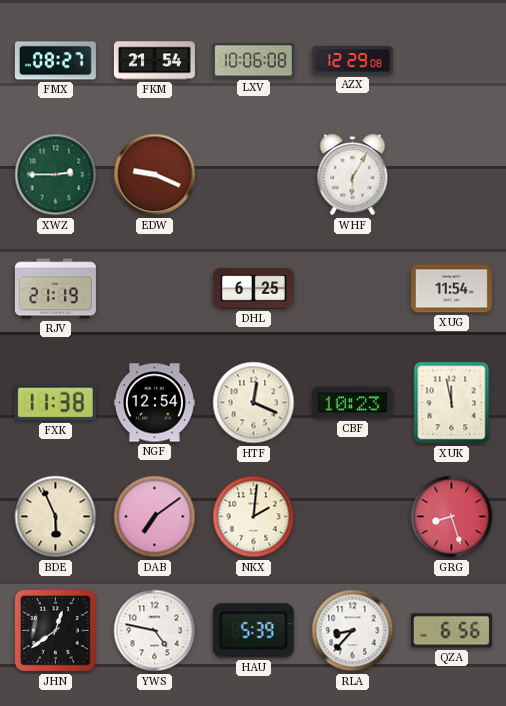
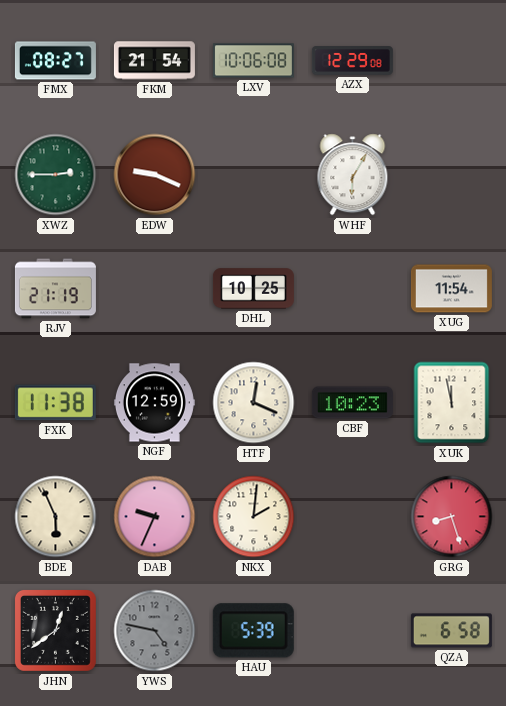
DHL: 6:25 -> 10:25 (253, 289)
NGF: 12:54 -> 12:59 (154, 403)
DAB: 7:09 -> 9:34 (155, 517)
YWS dial: white -> grey (155, 631)
RLA: 8:37 -> none (353, 631)
QZA: 6:56 -> 6:58 (451, 631)
